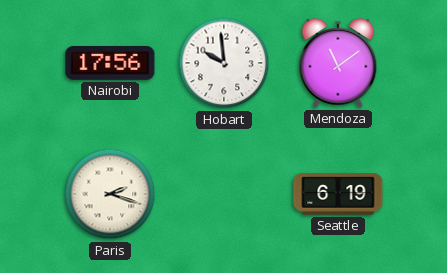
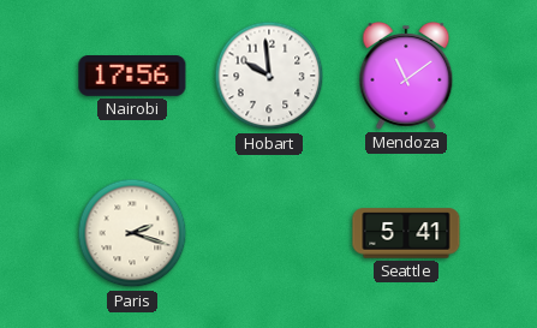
Seattle: 6:19 -> 5:41 (406, 233)
